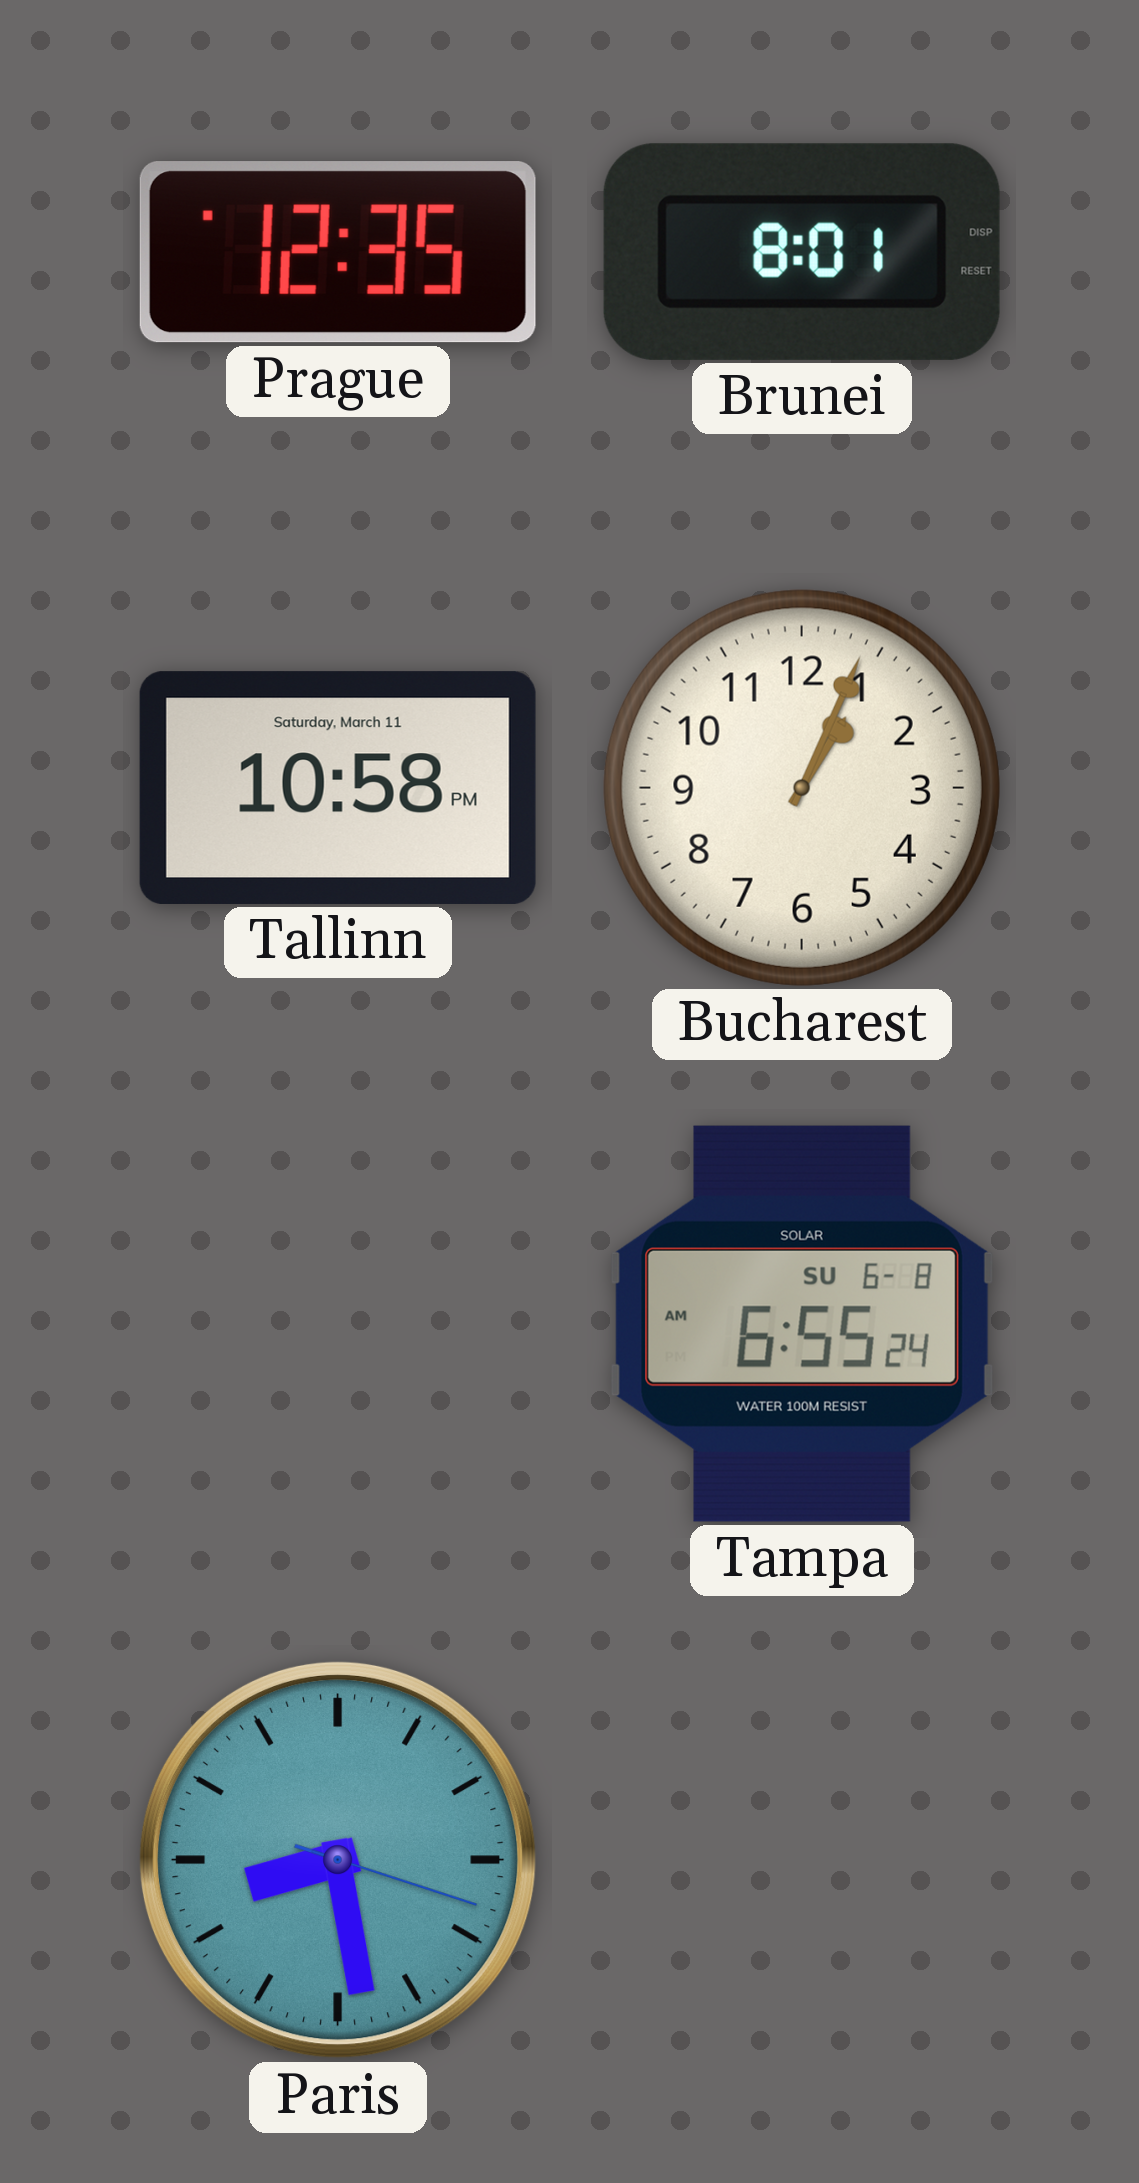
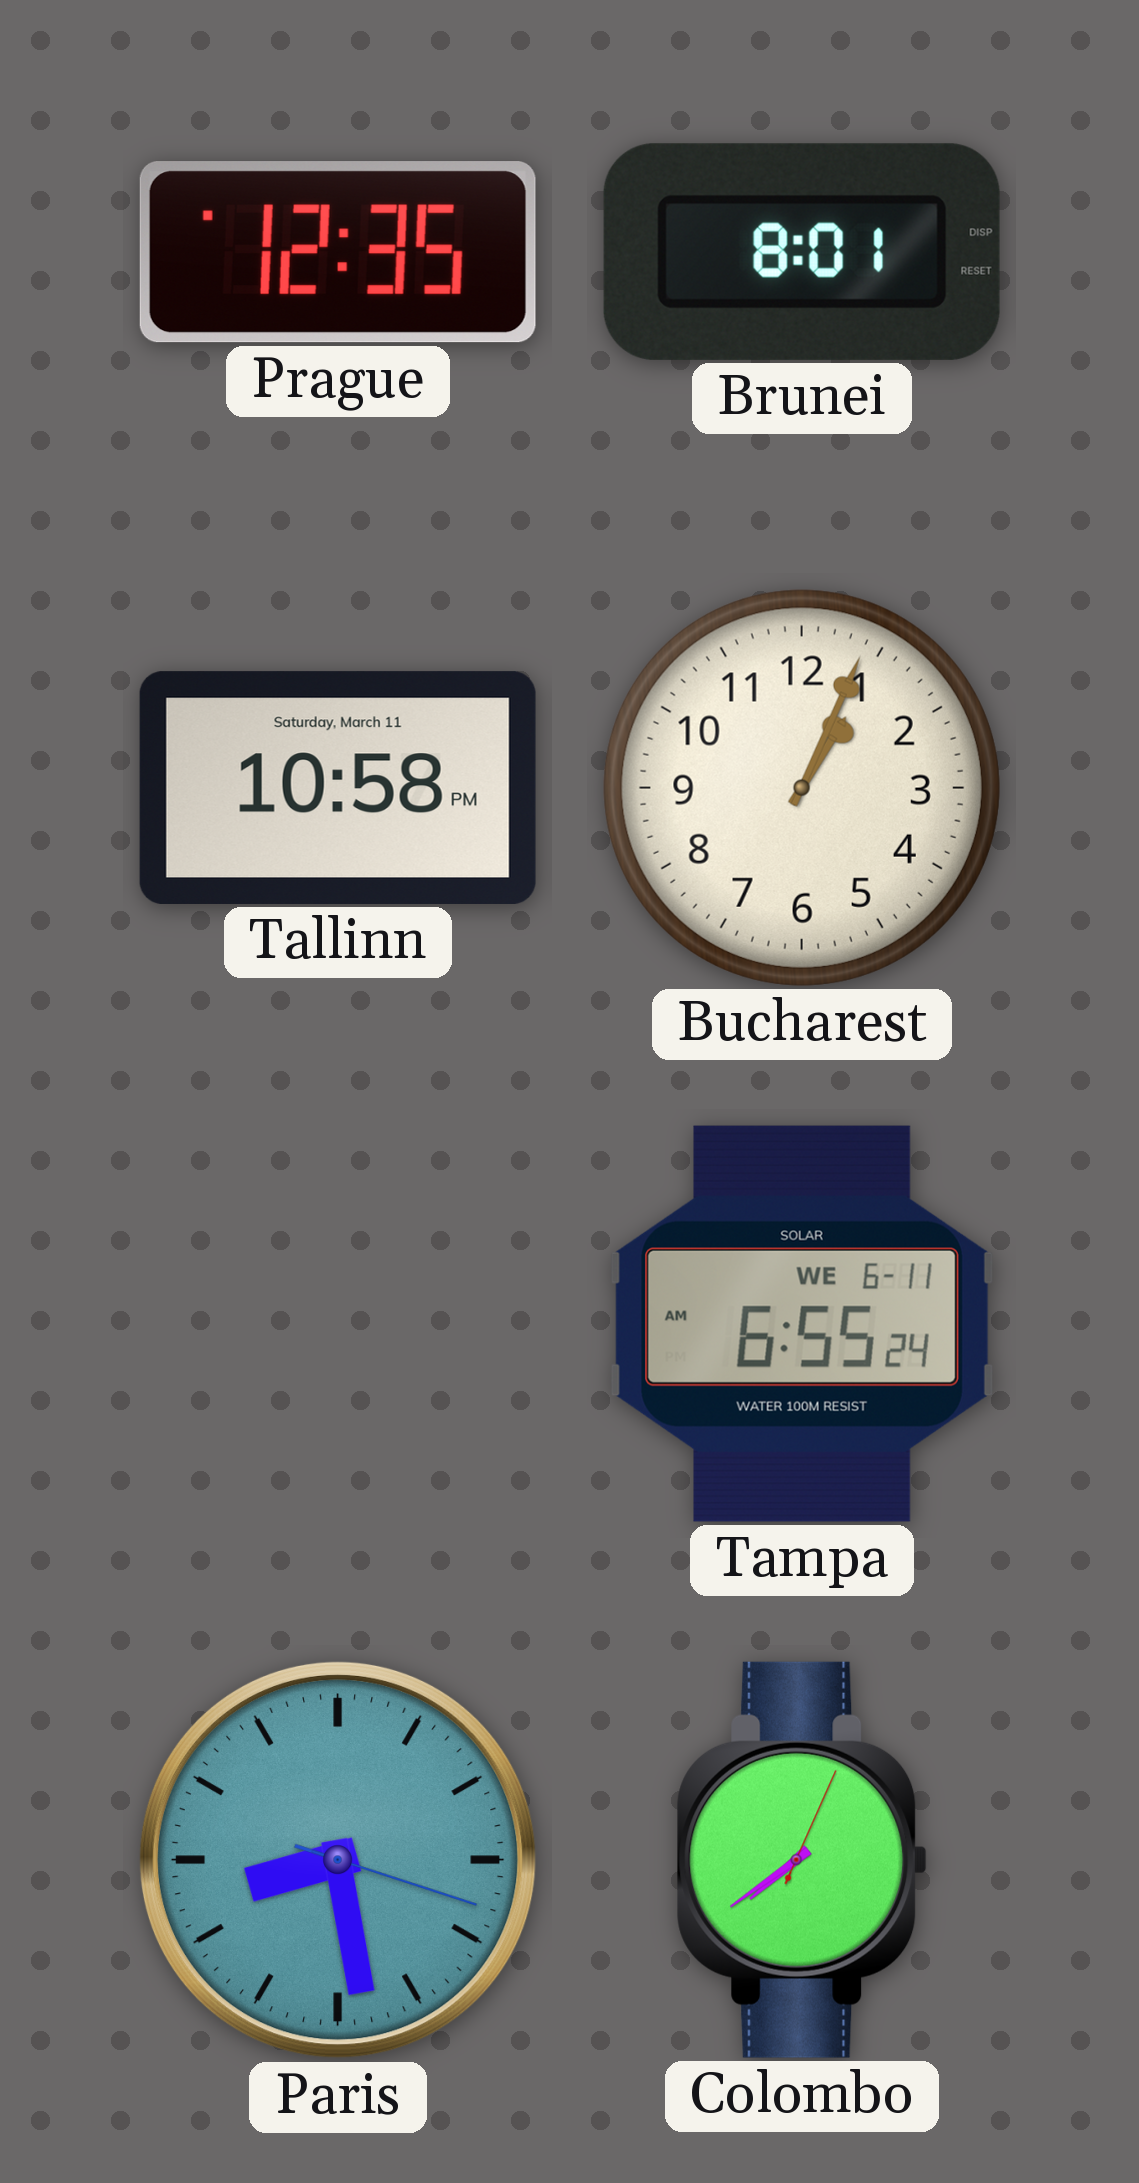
Tampa date: SU 6-8 -> WE 6-11 (802, 1324)
Colombo: none -> 7:39 (802, 1860)
